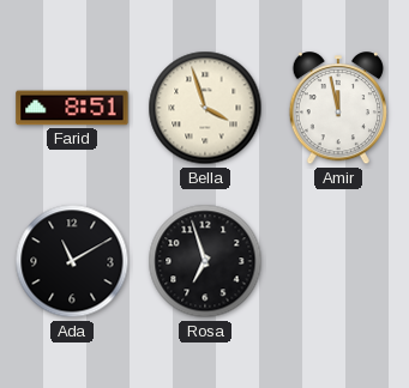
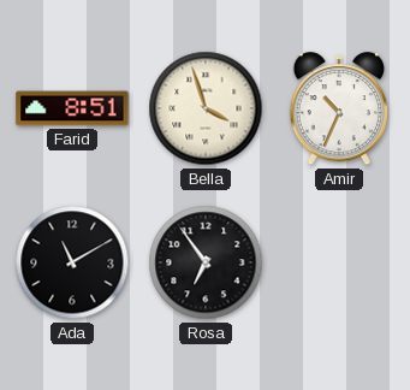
Amir: 11:58 -> 10:34 (338, 110)
Rosa: 6:57 -> 6:54 (206, 262)
